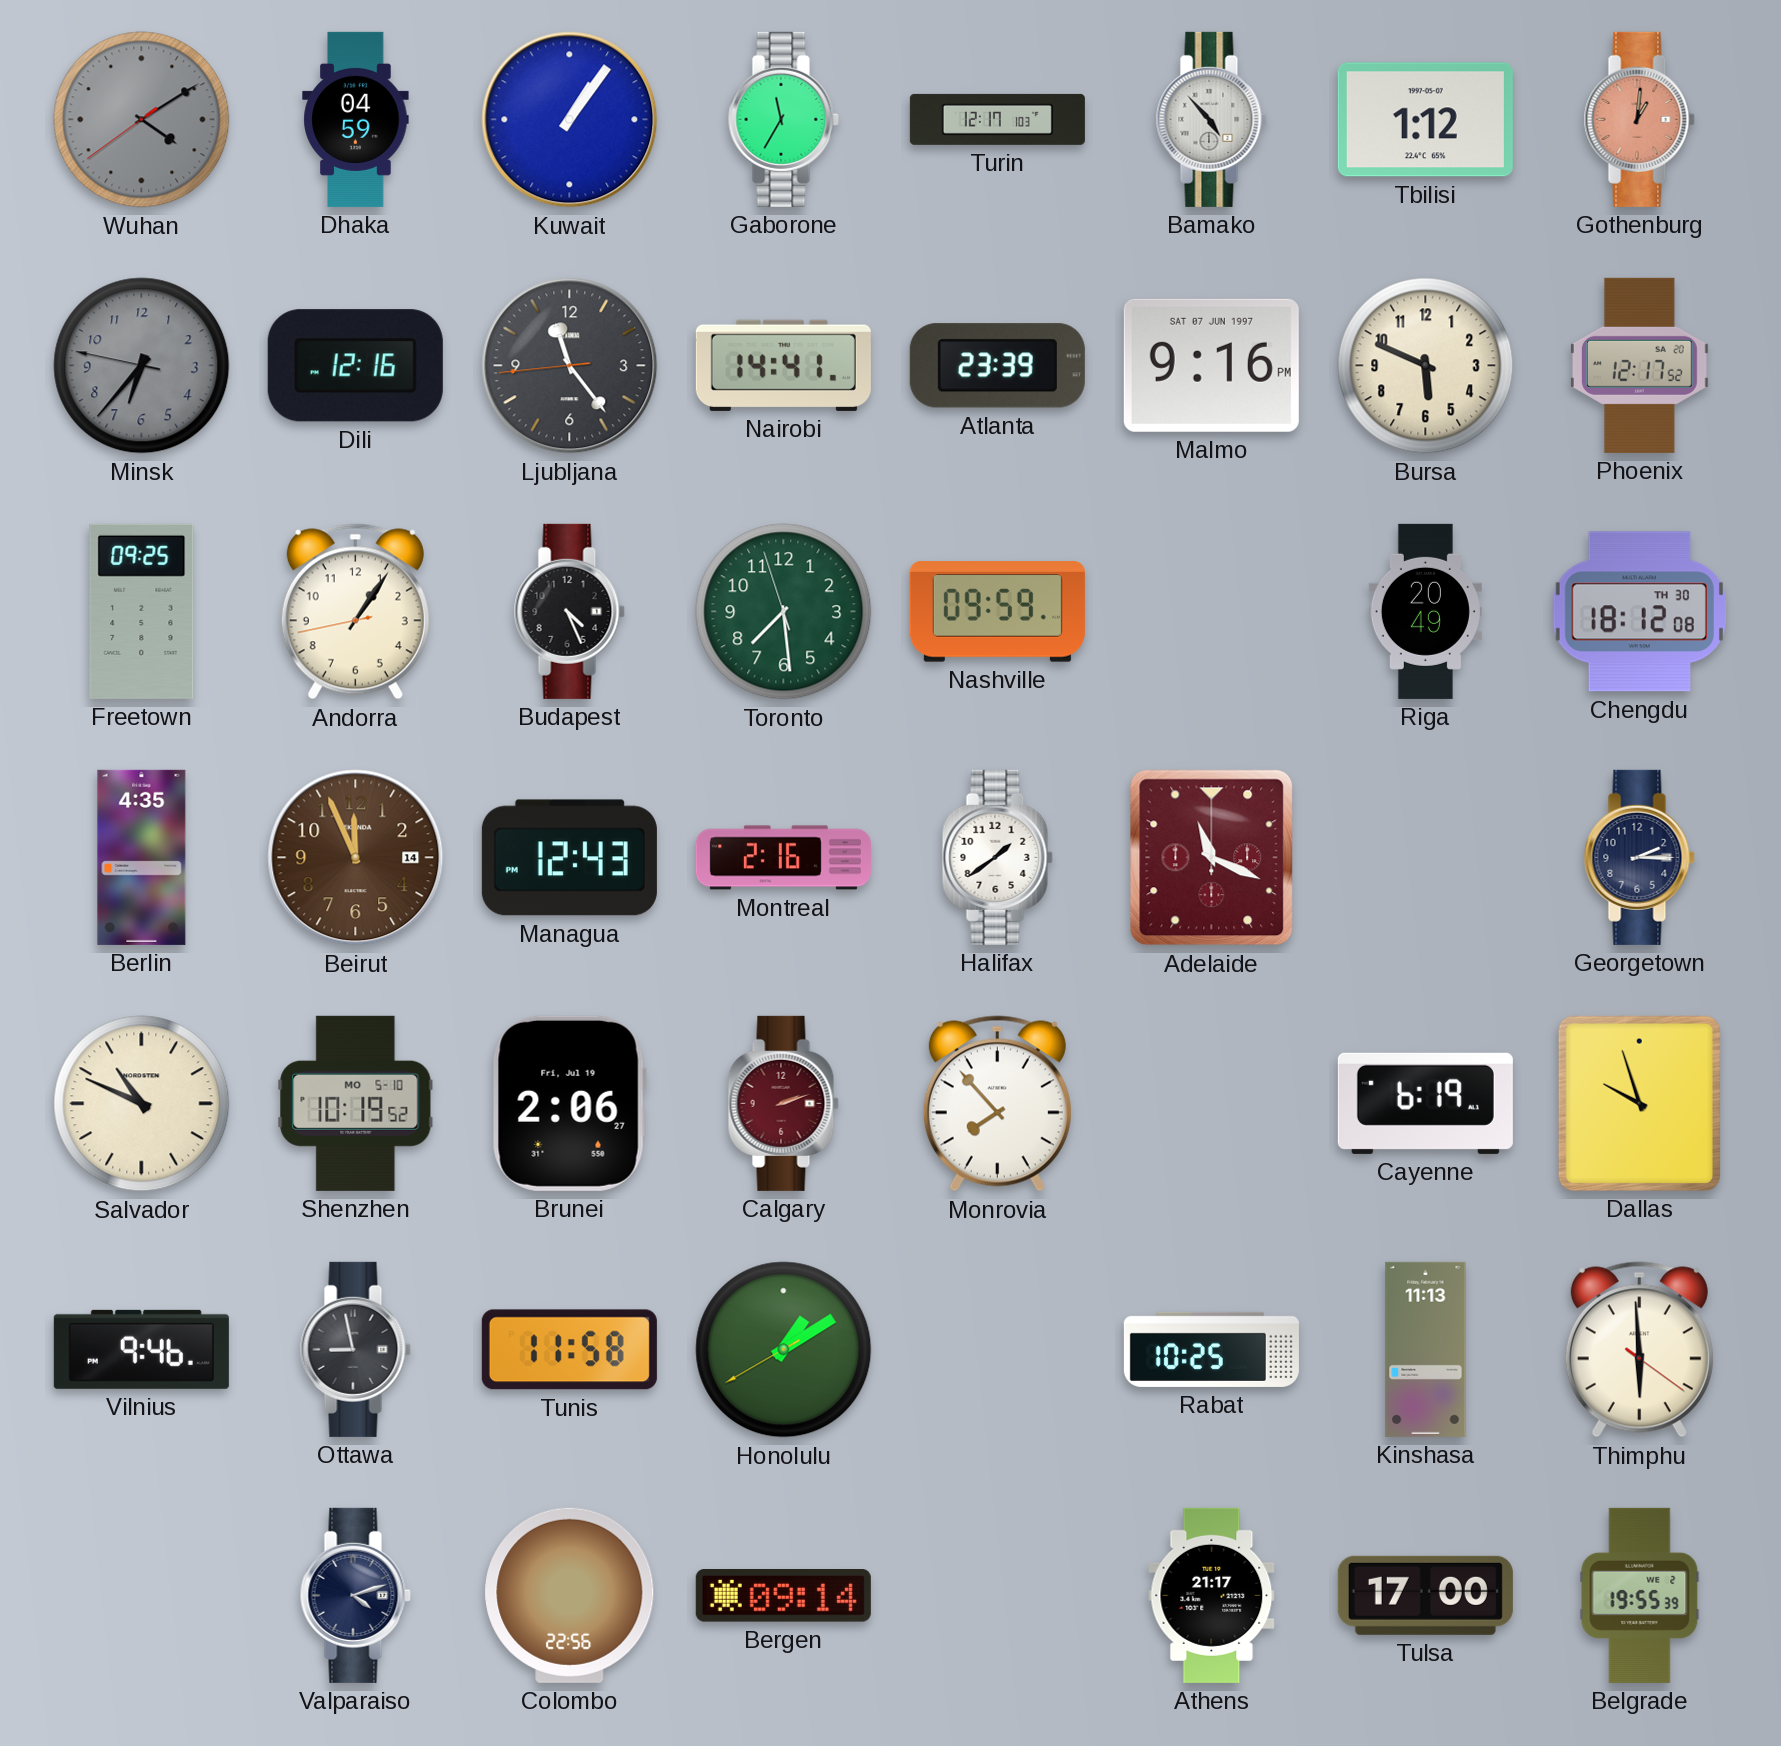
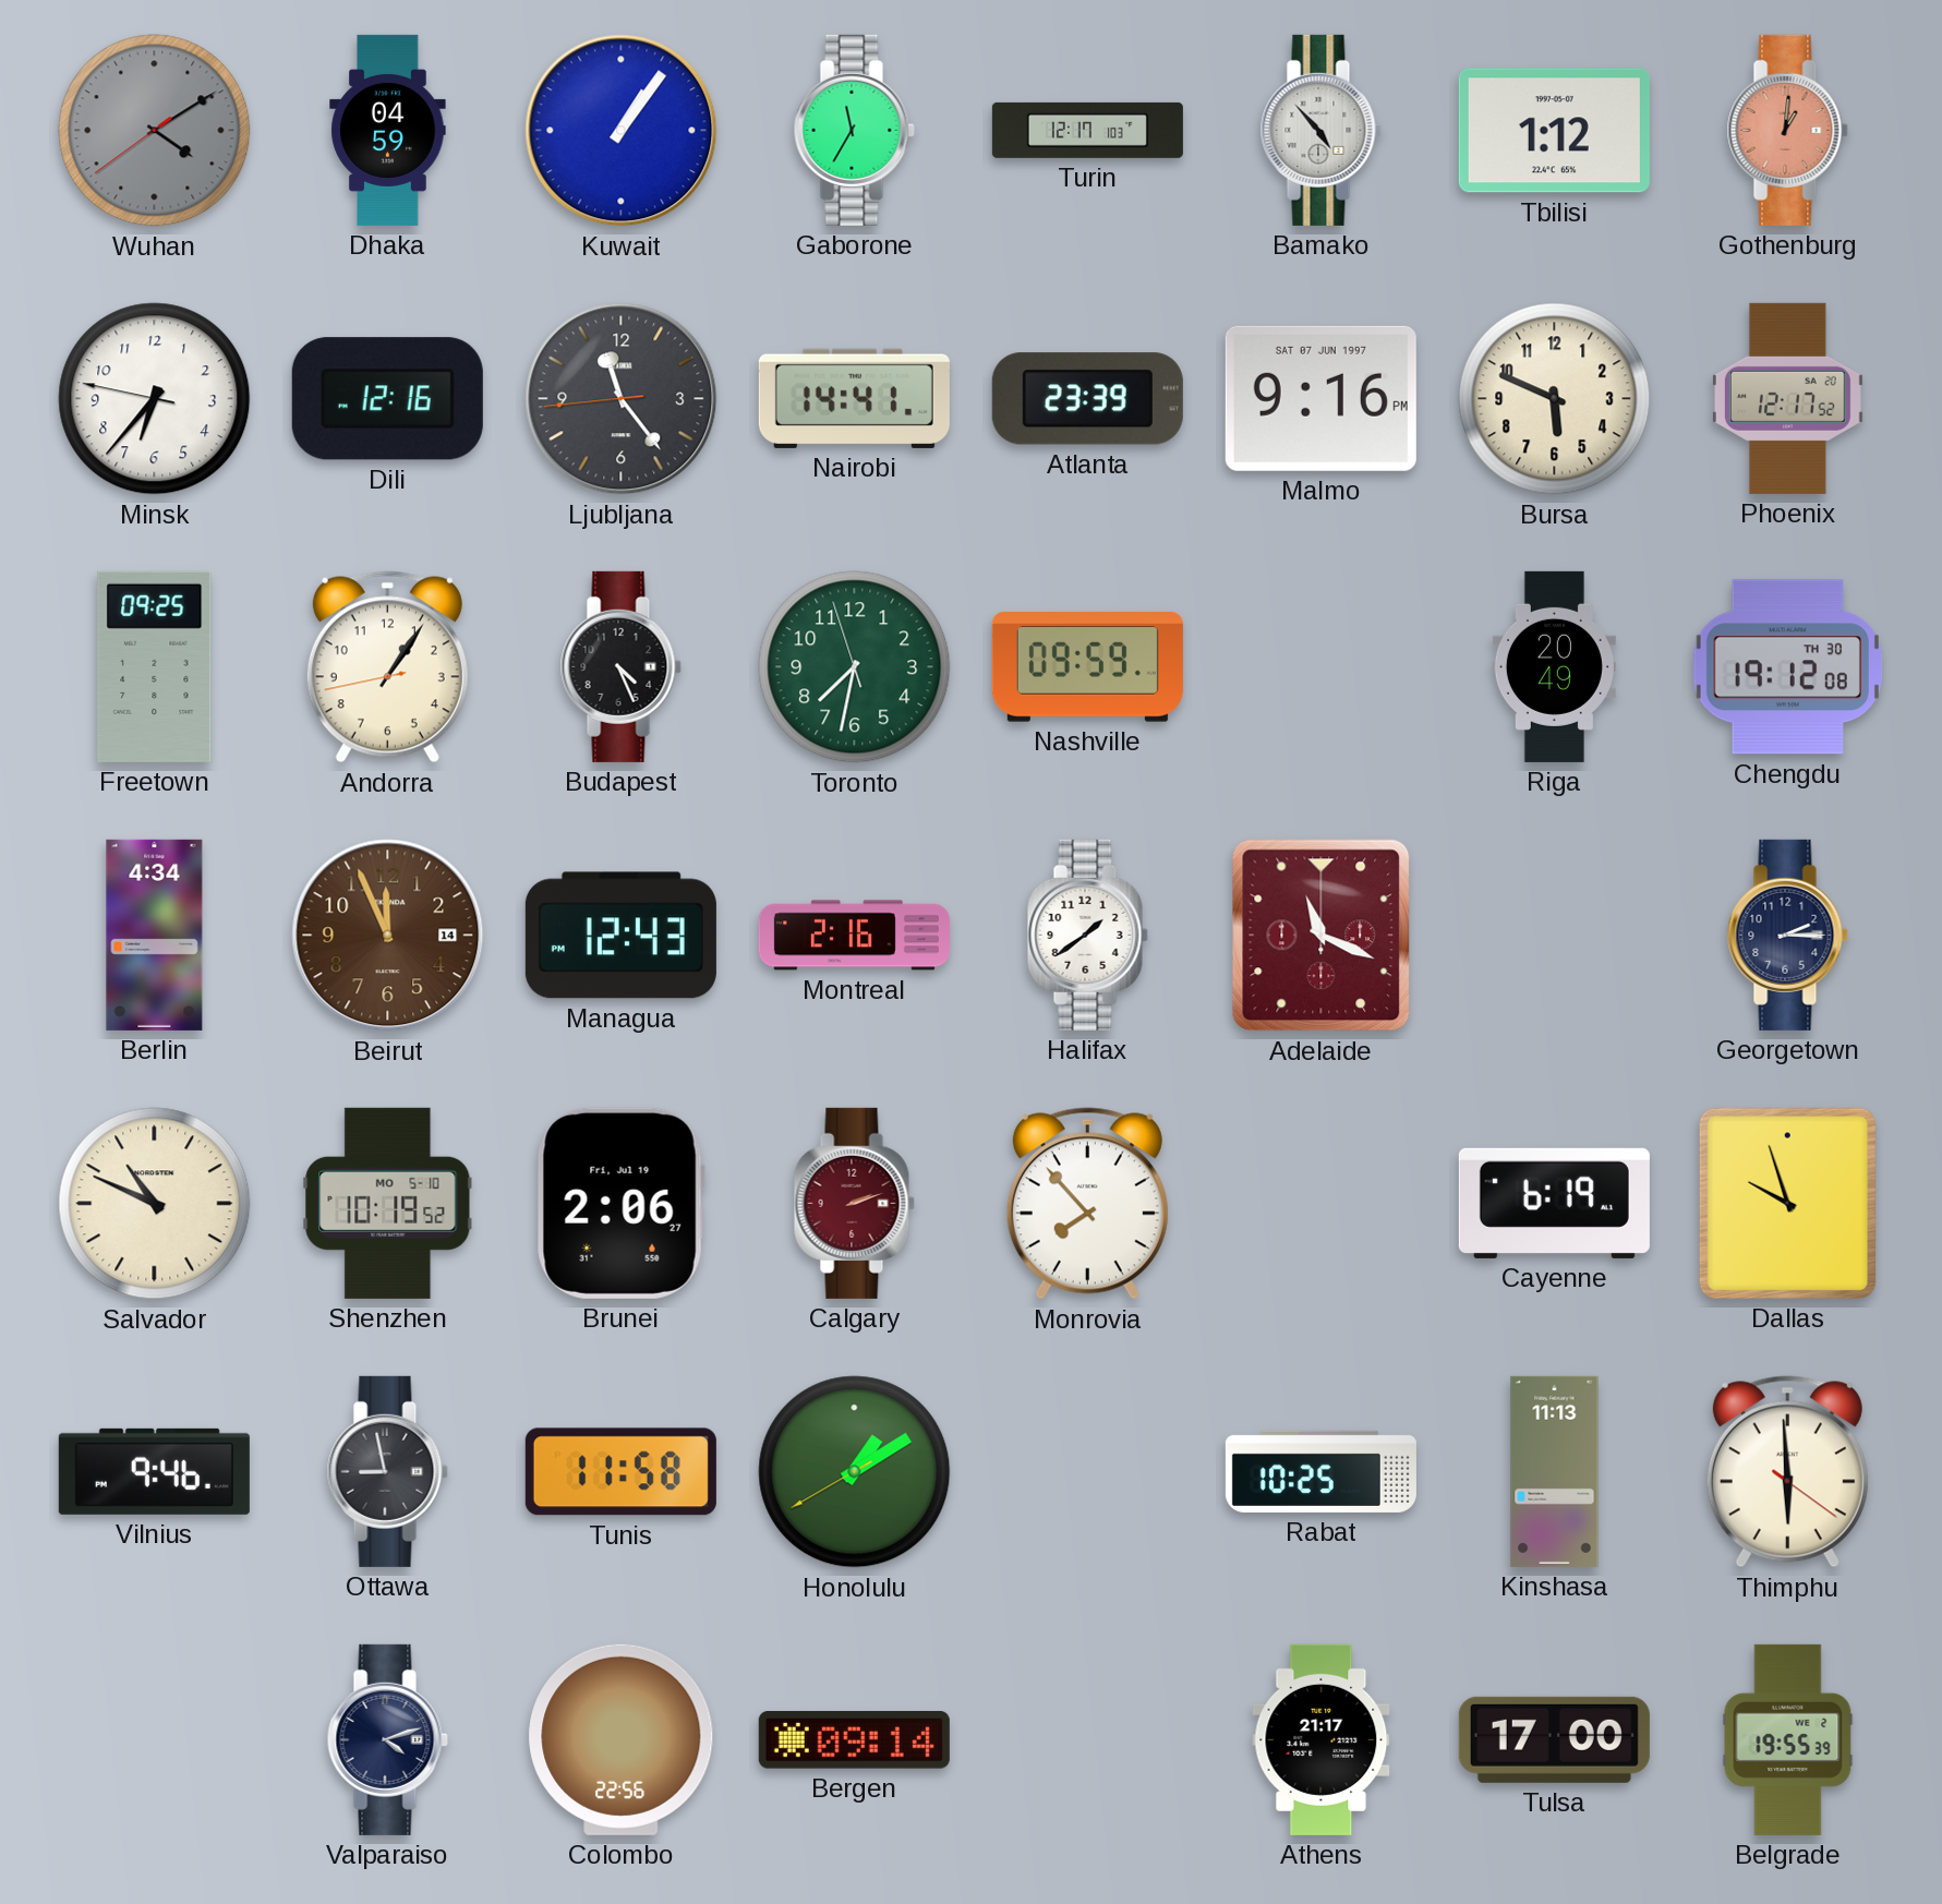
Minsk dial: grey -> white (155, 399)
Toronto: 7:28 -> 7:31 (855, 667)
Chengdu: 18:12 -> 19:12 (1787, 667)
Berlin: 4:35 -> 4:34 (155, 935)
